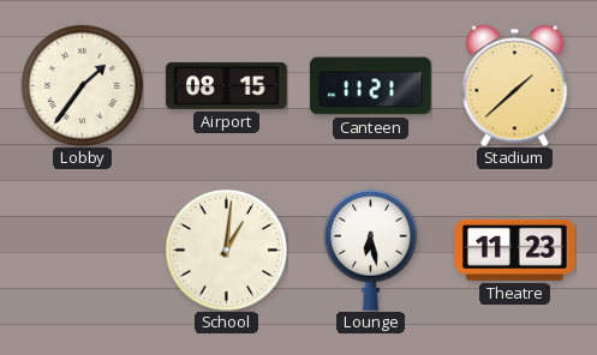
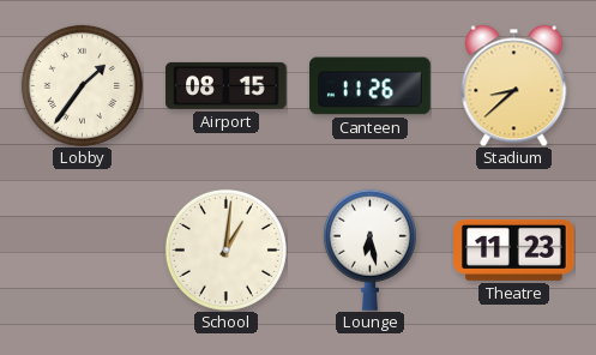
Canteen: 11:21 -> 11:26 (371, 86)
Stadium: 1:38 -> 8:38 (514, 85)
